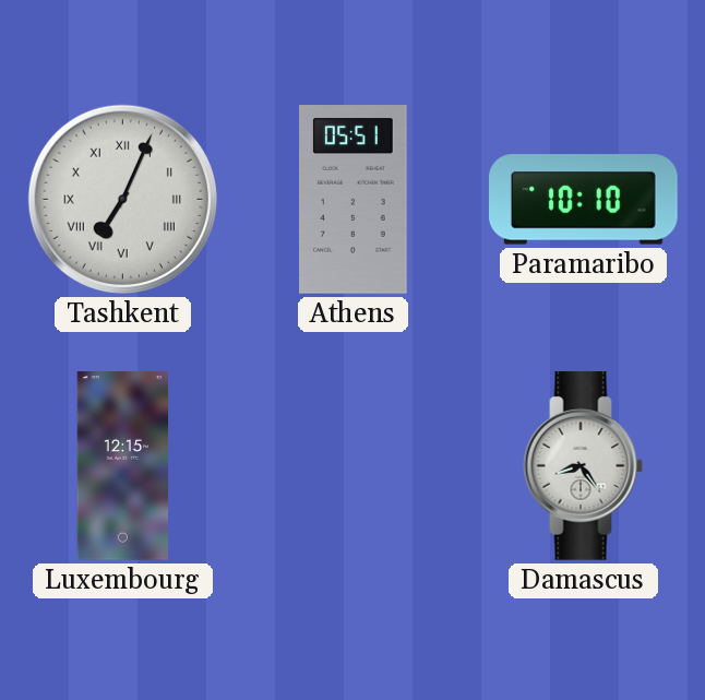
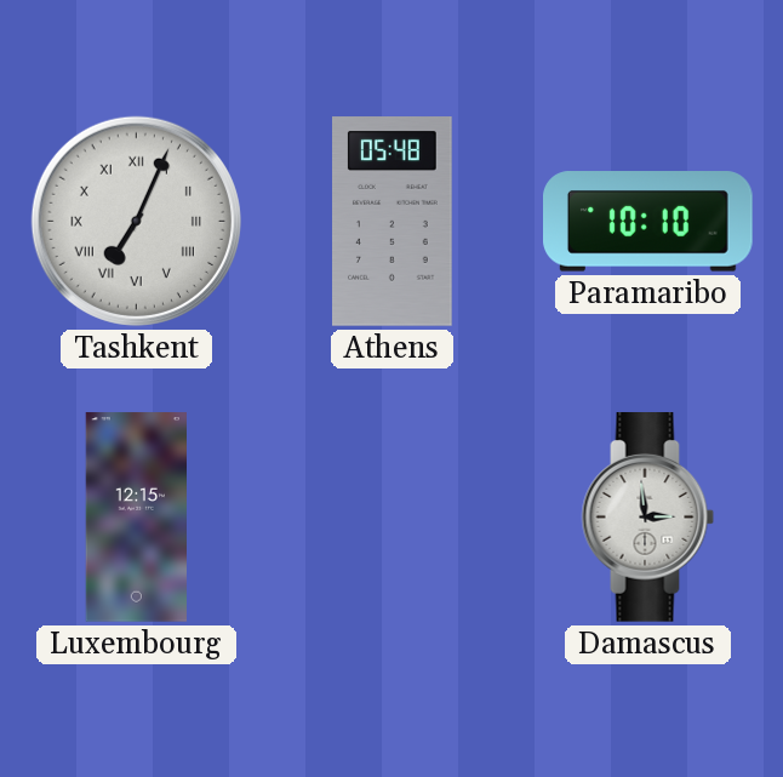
Athens: 05:51 -> 05:48 (393, 222)
Damascus: 8:24 -> 2:59 (648, 518)
